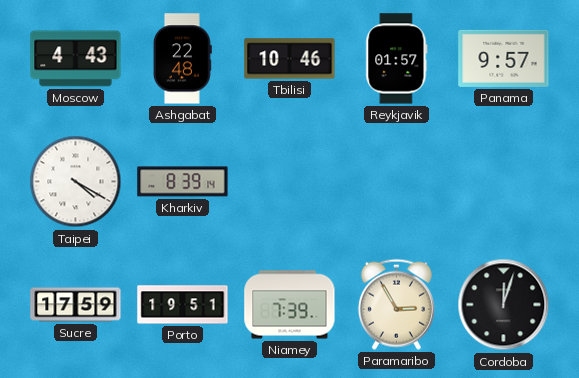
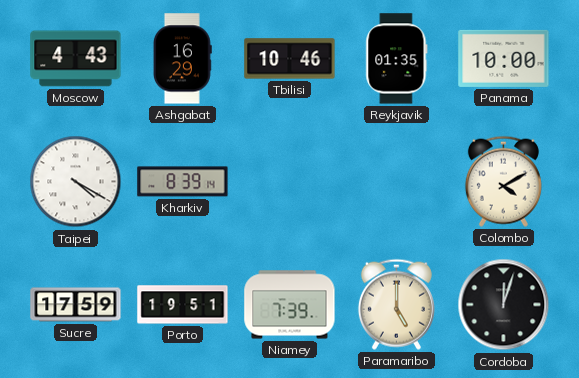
Ashgabat: 22:48 -> 16:29 (182, 59)
Reykjavik: 01:57 -> 01:35 (397, 59)
Panama: 9:57 -> 10:00 (504, 58)
Colombo: none -> 4:10 (503, 181)
Paramaribo: 2:55 -> 5:00 (396, 304)
